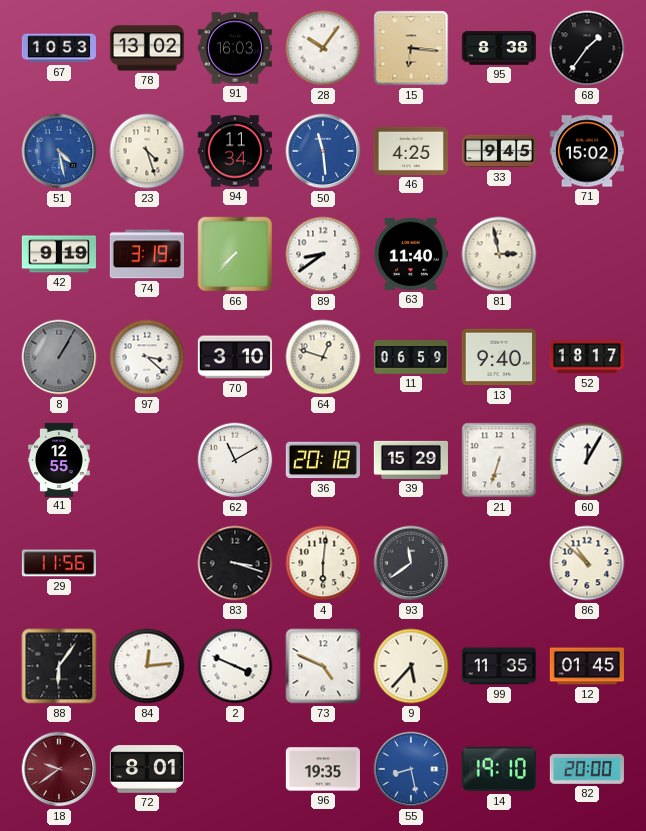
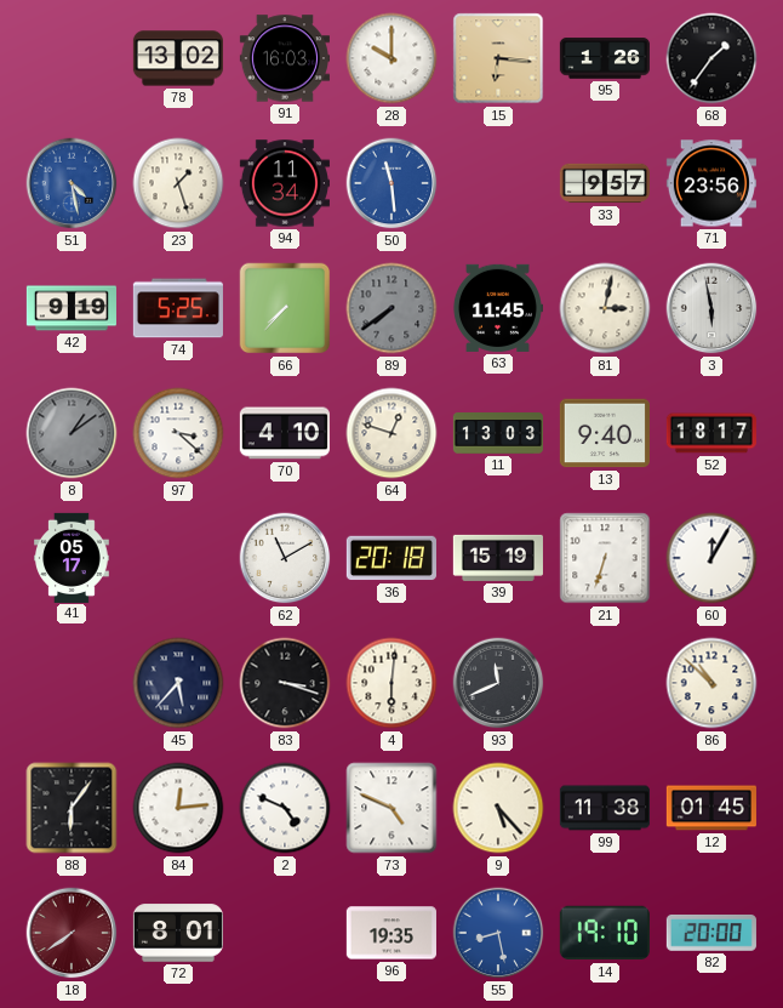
67: 10:53 -> none (59, 48)
28: 10:06 -> 10:00 (391, 58)
95: 8:38 -> 1:26 (605, 58)
23: 4:27 -> 1:27 (178, 183)
46: 4:25 -> none (411, 151)
33: 9:45 -> 9:57 (604, 183)
71: 15:02 -> 23:56 (711, 183)
74: 3:19 -> 5:25 (178, 308)
89: 8:39 -> 7:39 (391, 308)
89 dial: white -> grey (391, 308)
63: 11:40 -> 11:45 (497, 308)
81: 2:58 -> 3:02 (605, 308)
3: none -> 5:58 (711, 308)
8: 1:05 -> 1:09 (72, 433)
70: 3:10 -> 4:10 (285, 433)
11: 06:59 -> 13:03 (497, 434)
41: 12:55 -> 05:17 (72, 557)
39: 15:29 -> 15:19 (498, 558)
29: 11:56 -> none (59, 563)
45: none -> 5:37 (178, 683)
93: 11:39 -> 11:41 (498, 683)
2: 3:49 -> 4:49 (285, 808)
9: 5:37 -> 5:23 (498, 808)
99: 11:35 -> 11:38 (605, 808)
18: 9:39 -> 7:39 (72, 933)
